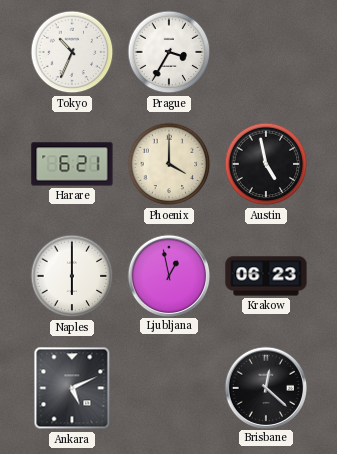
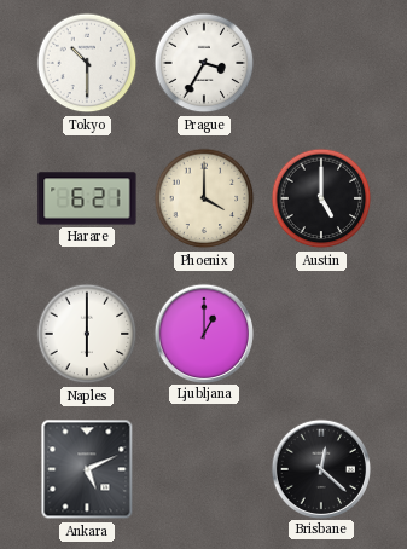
Tokyo: 10:34 -> 10:30 (87, 63)
Austin: 4:58 -> 5:00 (321, 198)
Ljubljana: 12:58 -> 1:00 (203, 333)
Krakow: 06:23 -> none (266, 276)
